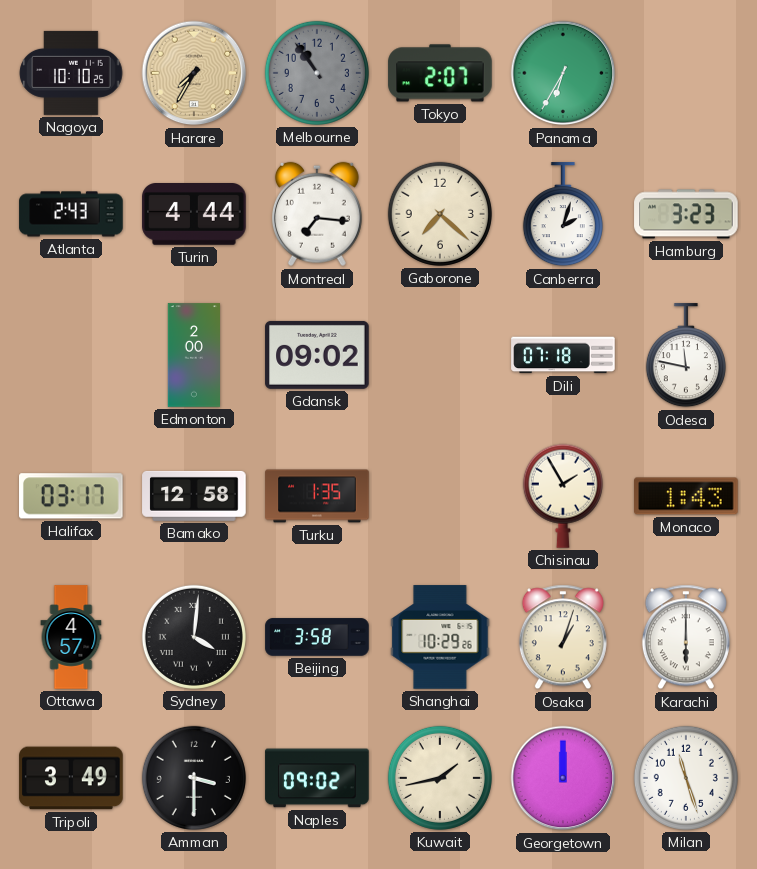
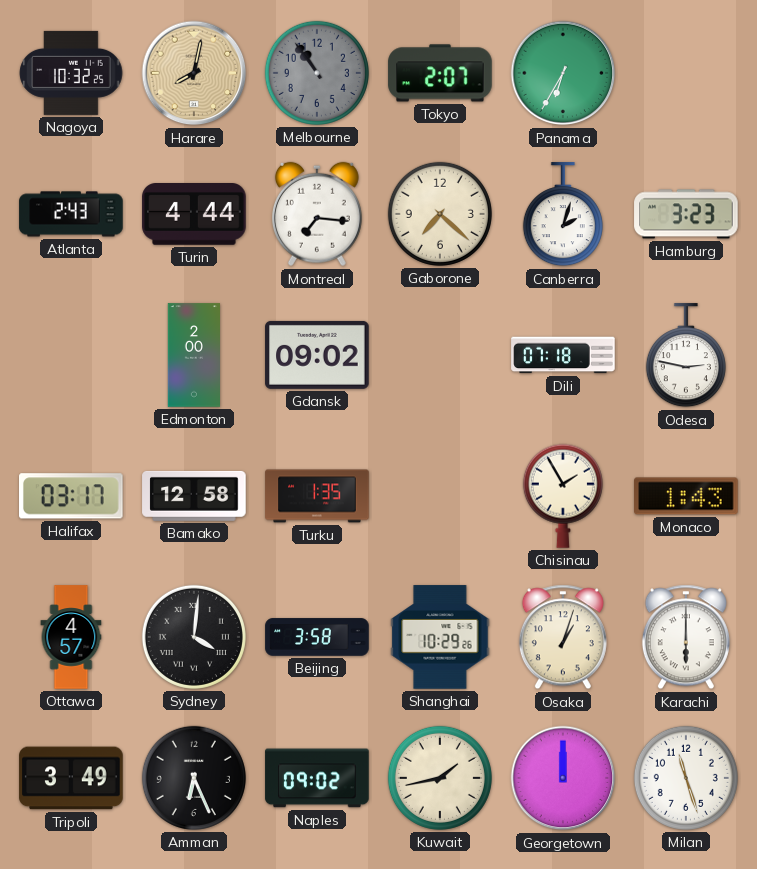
Nagoya: 10:10 -> 10:32 (71, 73)
Harare: 7:35 -> 8:02 (194, 73)
Odesa: 11:47 -> 2:47 (686, 356)
Amman: 3:30 -> 6:26 (194, 778)
